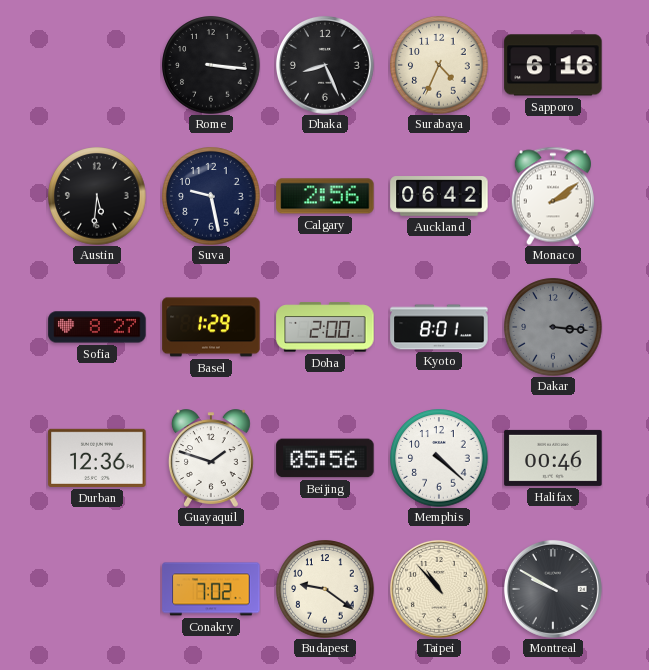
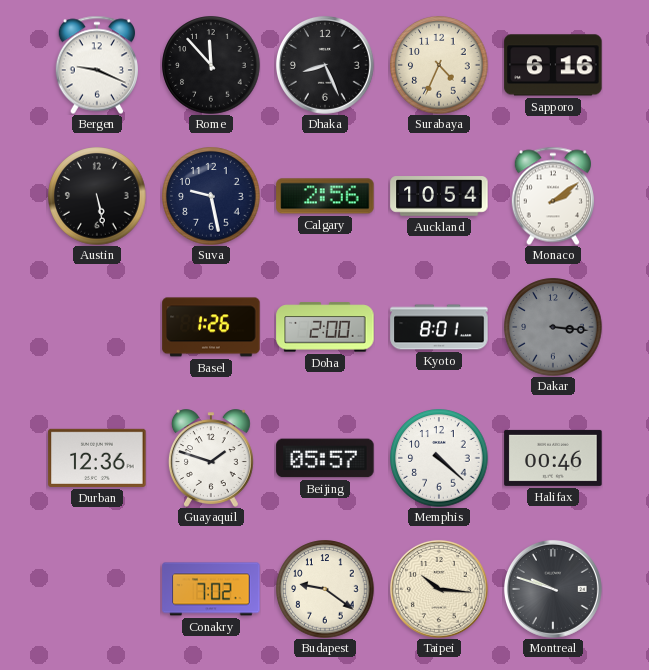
Bergen: none -> 9:19 (97, 65)
Rome: 3:16 -> 11:53 (211, 65)
Austin: 5:31 -> 5:28 (97, 196)
Auckland: 06:42 -> 10:54 (439, 196)
Sofia: 8:27 -> none (97, 327)
Basel: 1:29 -> 1:26 (211, 327)
Beijing: 05:56 -> 05:57 (325, 458)
Taipei: 10:53 -> 10:16 (439, 589)
Montreal: 9:50 -> 9:48 (553, 589)
